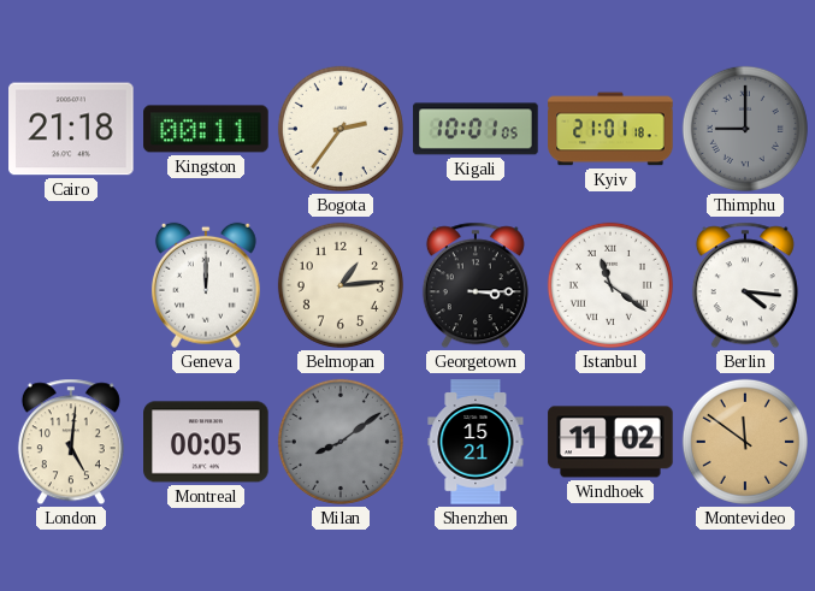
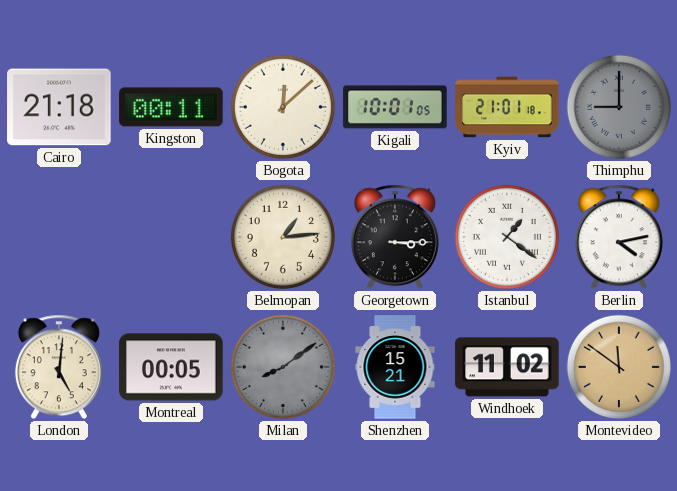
Bogota: 2:36 -> 12:08 (283, 107)
Geneva: 12:00 -> none (206, 285)
Istanbul: 11:21 -> 1:21 (507, 237)
Berlin: 4:16 -> 4:13 (619, 237)
